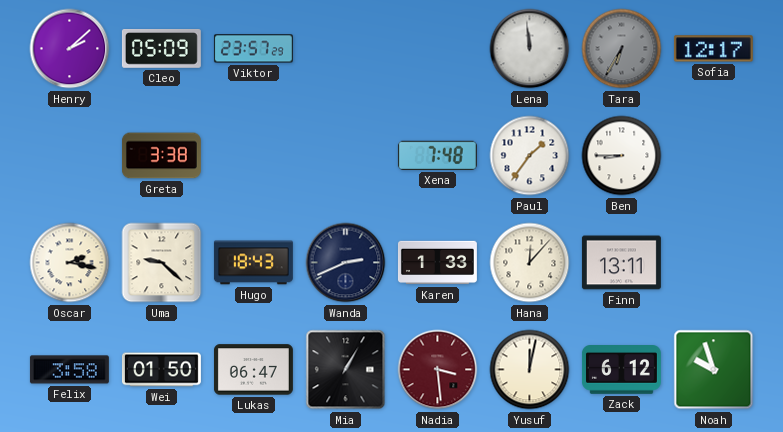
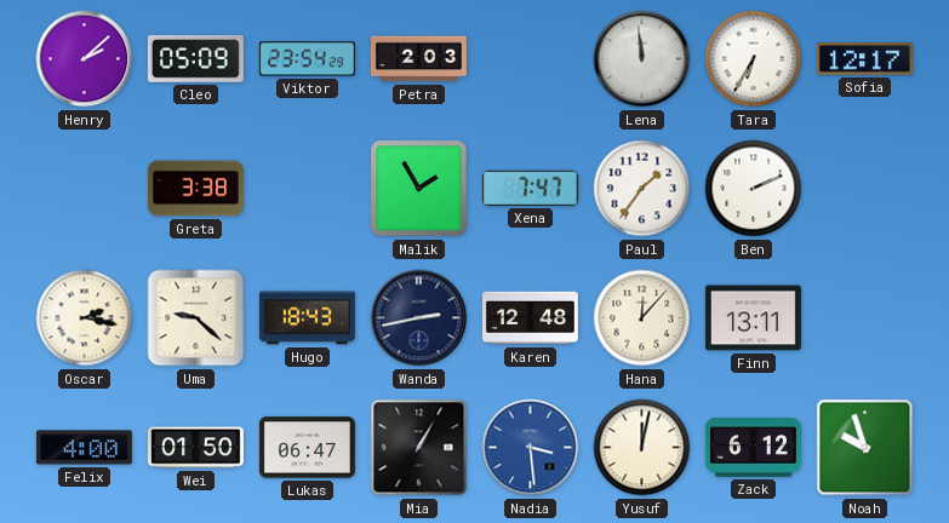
Viktor: 23:57 -> 23:54 (307, 59)
Petra: none -> 2:03 (418, 59)
Tara dial: grey -> white (754, 59)
Malik: none -> 1:55 (419, 189)
Xena: 7:48 -> 7:47 (530, 188)
Ben: 8:45 -> 2:11 (754, 189)
Wanda: 2:41 -> 2:43 (419, 318)
Karen: 1:33 -> 12:48 (530, 318)
Felix: 3:58 -> 4:00 (84, 448)
Nadia dial: burgundy -> blue (531, 448)
